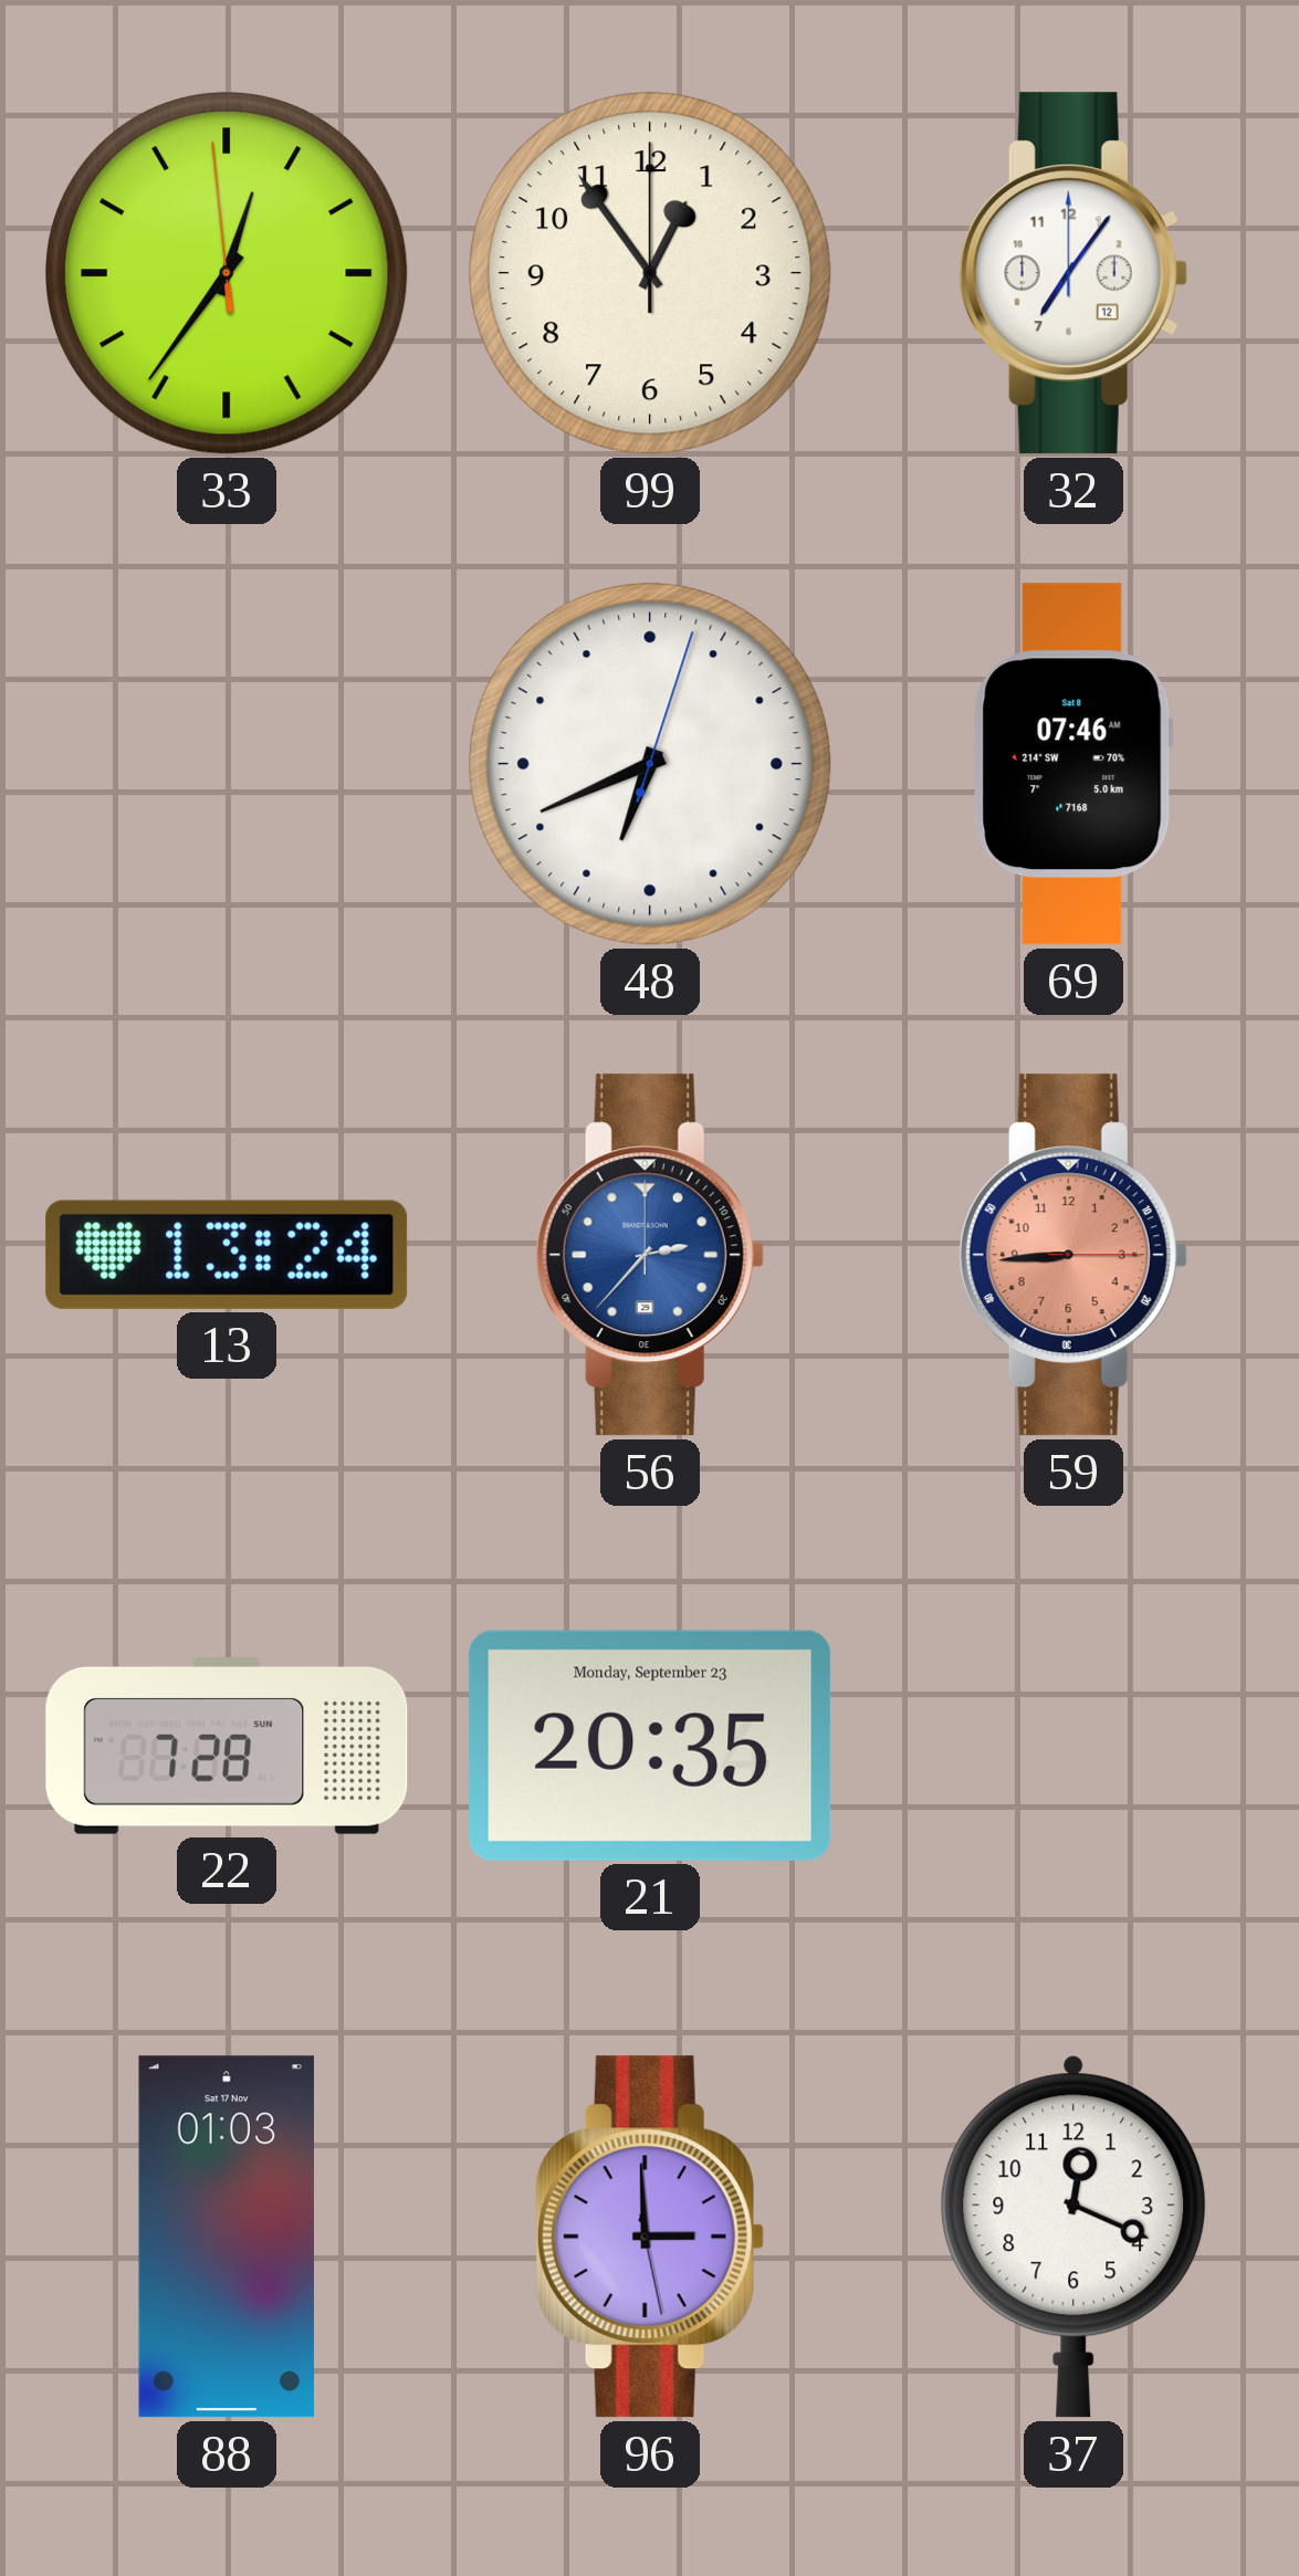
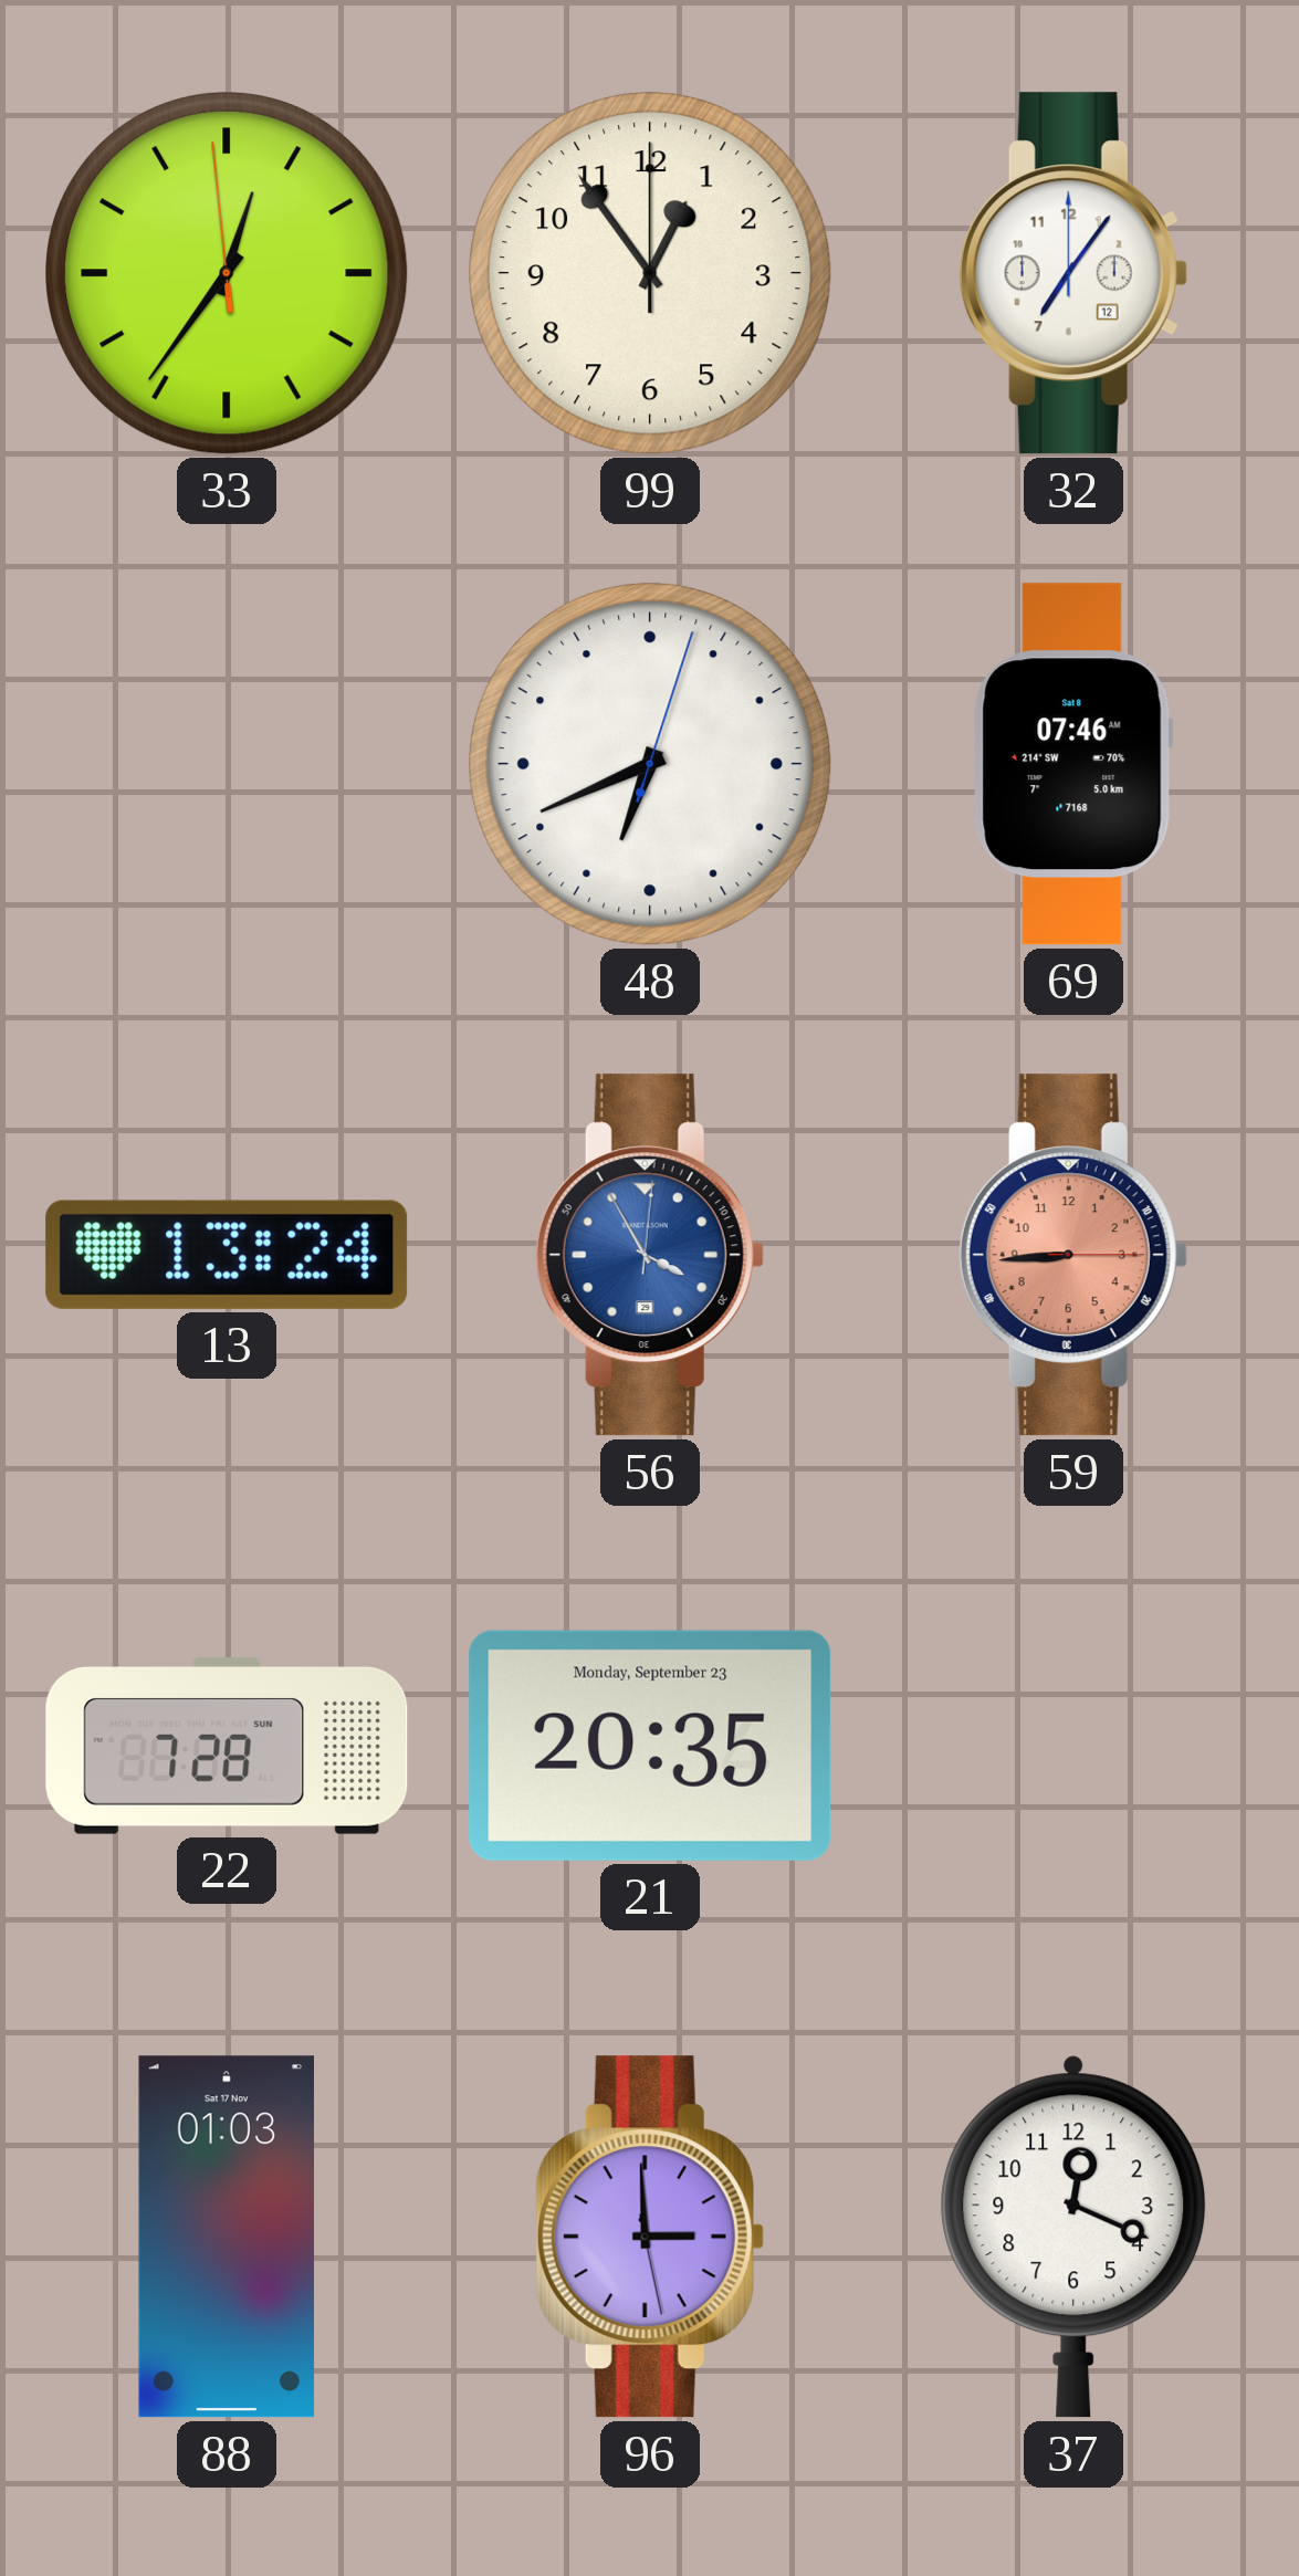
56: 2:37 -> 3:55 (650, 1255)
